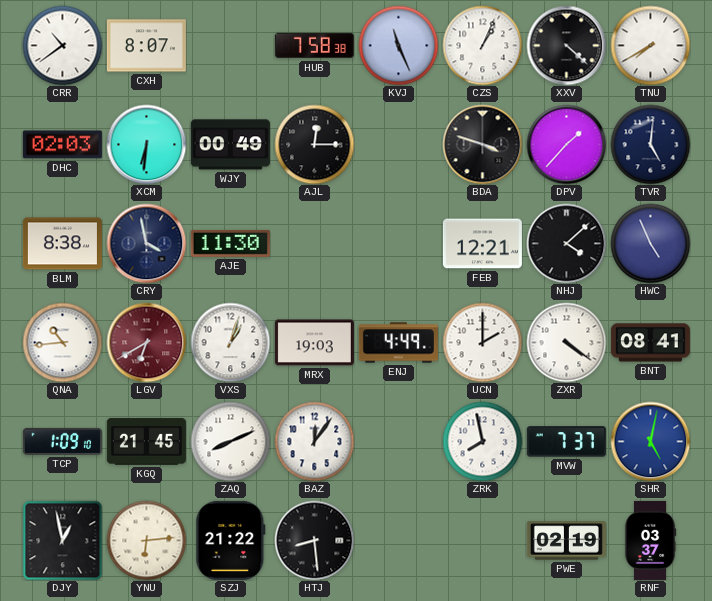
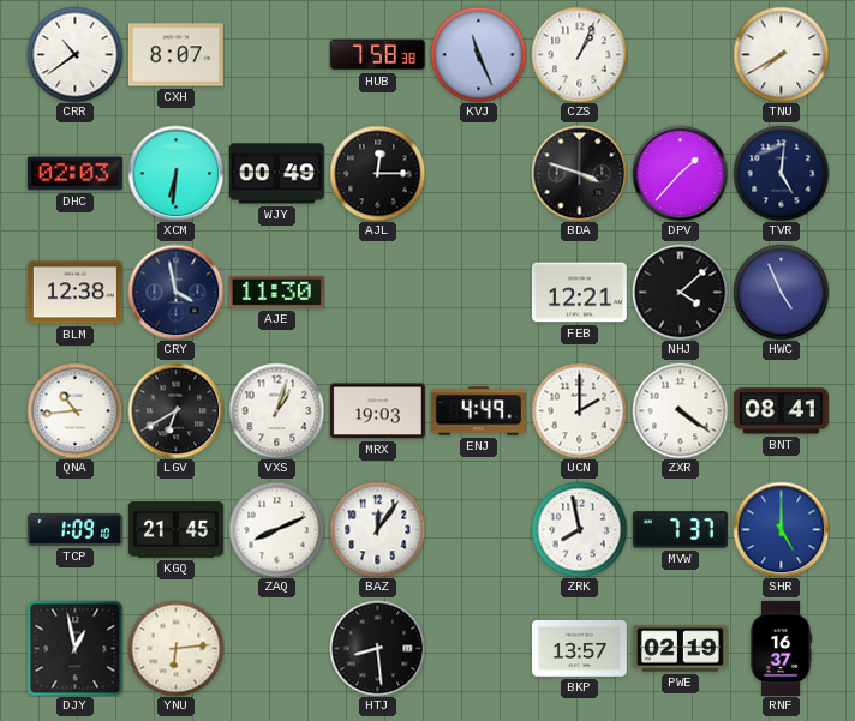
XXV: 4:22 -> none (566, 45)
BLM: 8:38 -> 12:38 (74, 293)
LGV dial: burgundy -> black (175, 410)
SHR: 5:02 -> 5:00 (781, 529)
SZJ: 21:22 -> none (231, 540)
BKP: none -> 13:57 (579, 648)
RNF: 03:37 -> 16:37 (781, 648)
